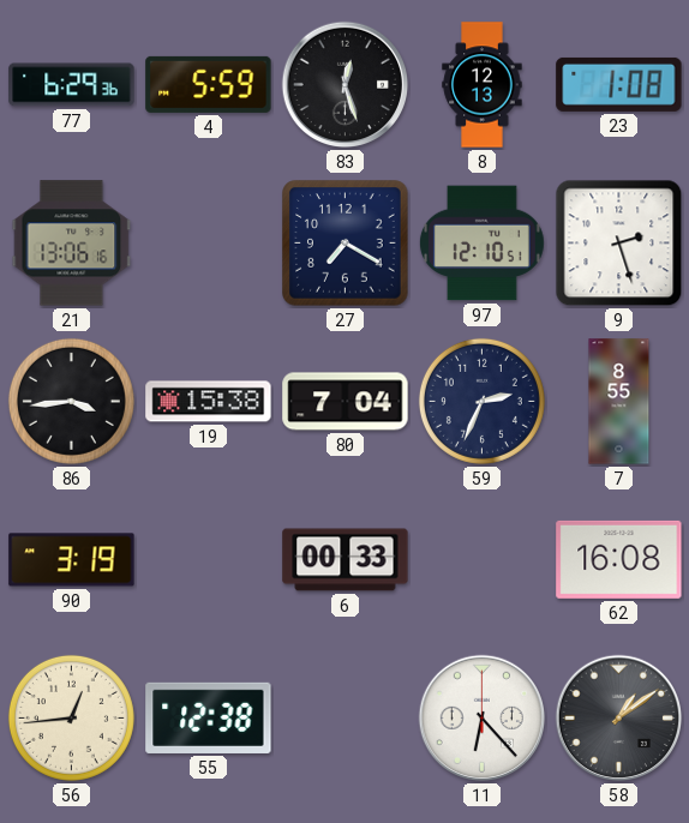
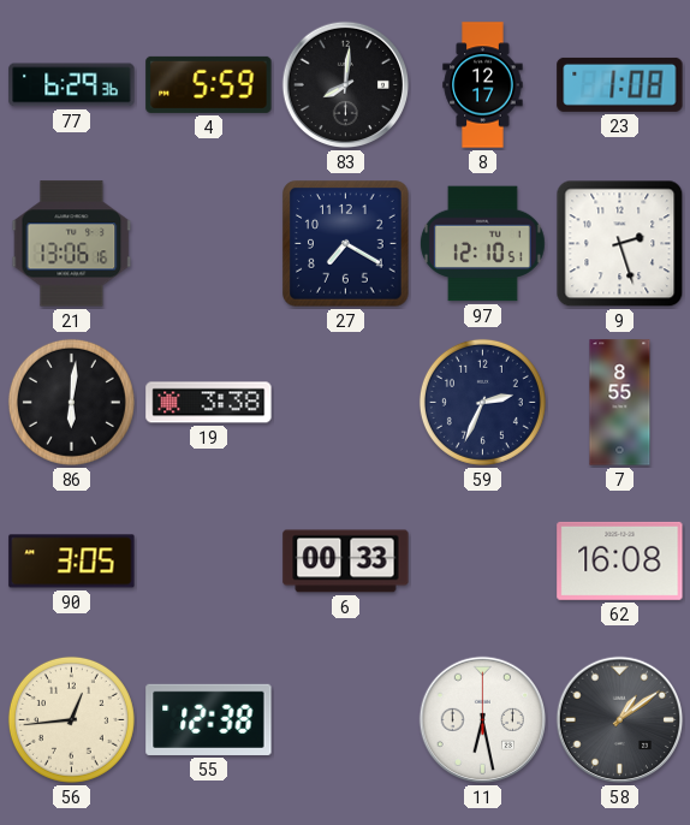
83: 12:27 -> 8:01 (346, 85)
8: 12:13 -> 12:17 (483, 85)
86: 3:44 -> 6:01 (71, 402)
19: 15:38 -> 3:38 (209, 403)
80: 7:04 -> none (346, 402)
90: 3:19 -> 3:05 (72, 562)
11: 6:23 -> 6:28 (483, 720)
